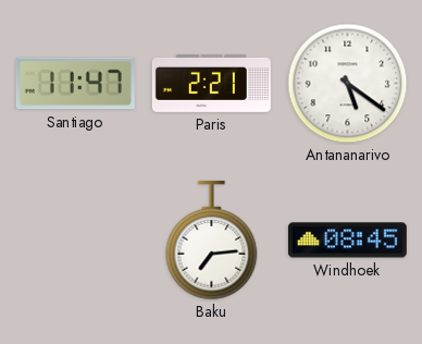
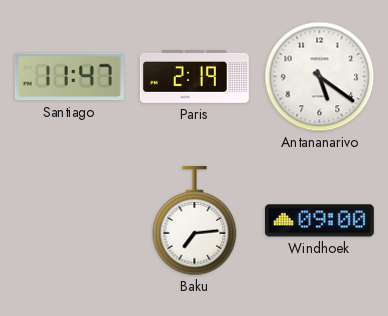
Paris: 2:21 -> 2:19 (194, 76)
Windhoek: 08:45 -> 09:00 (319, 221)
